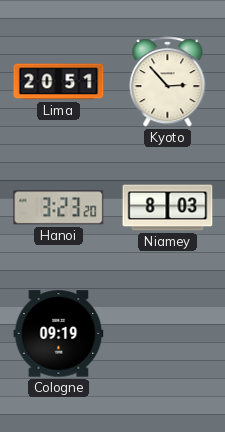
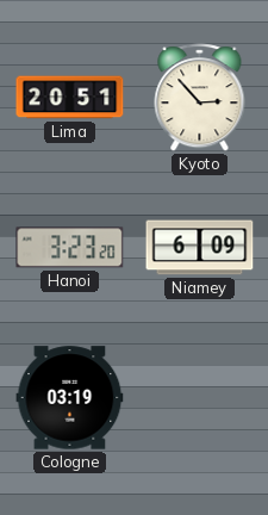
Niamey: 8:03 -> 6:09 (200, 248)
Cologne: 09:19 -> 03:19 (70, 398)
